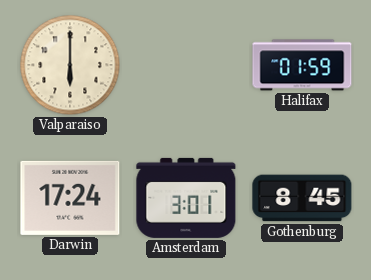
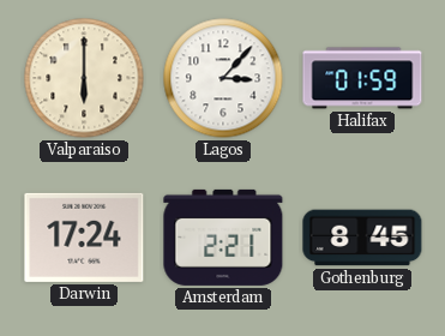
Lagos: none -> 3:07 (223, 78)
Amsterdam: 3:01 -> 2:21 (223, 238)
